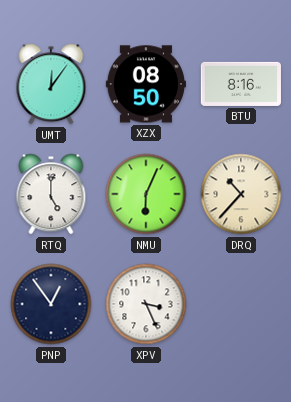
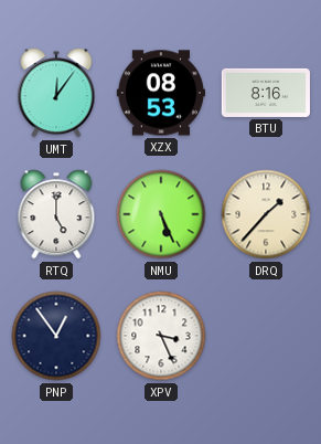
XZX: 08:50 -> 08:53 (161, 93)
NMU: 6:04 -> 5:26 (161, 214)
DRQ: 10:37 -> 1:37 (266, 214)
